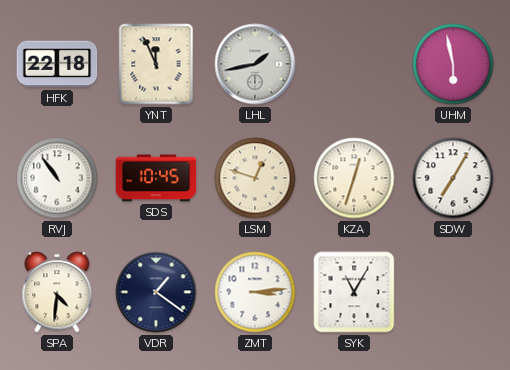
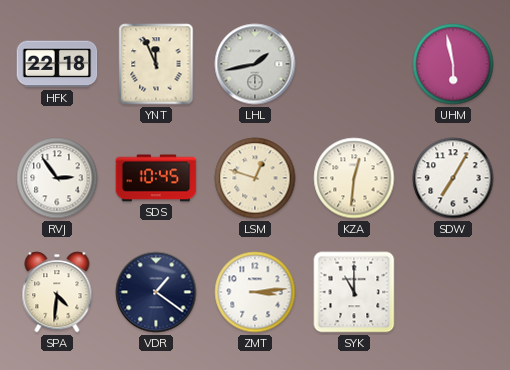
RVJ: 10:54 -> 2:54 (57, 178)
KZA: 12:33 -> 12:31 (354, 178)
SYK: 11:05 -> 11:00 (354, 292)
